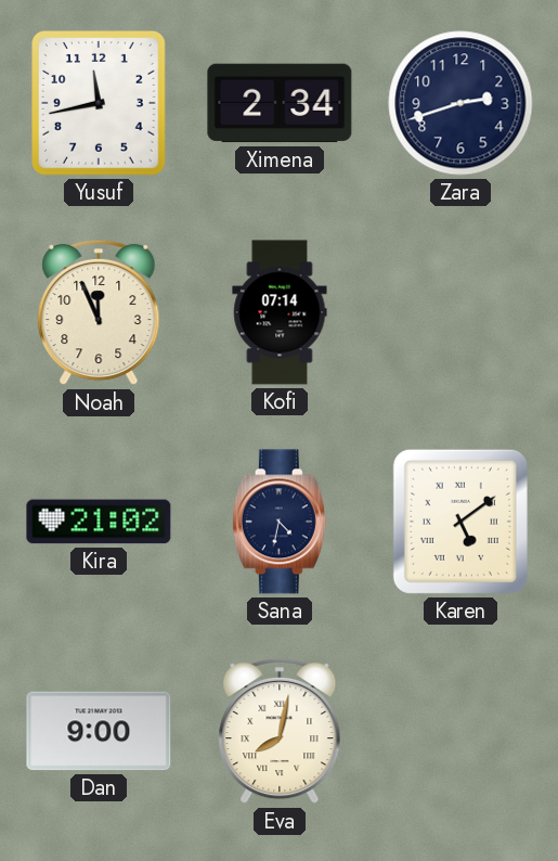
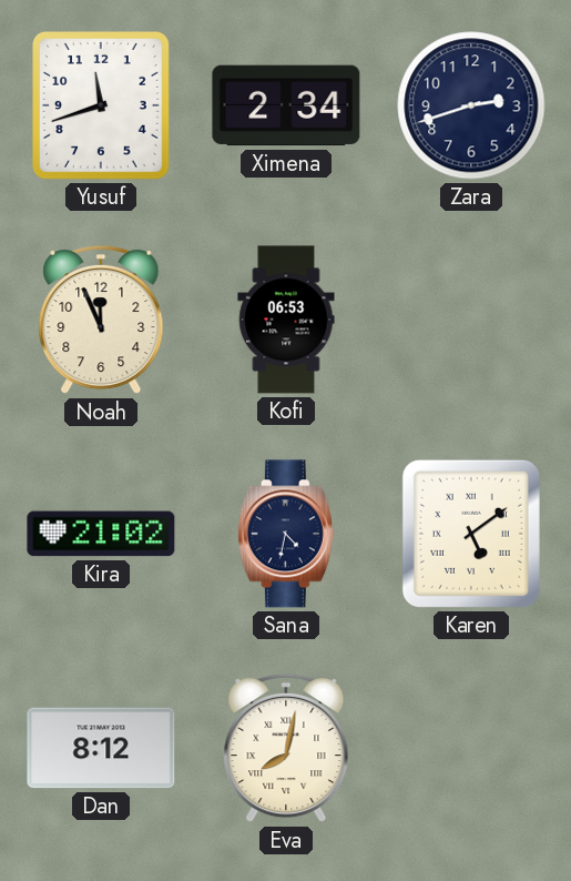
Yusuf: 11:43 -> 11:42 (102, 107)
Kofi: 07:14 -> 06:53 (286, 320)
Dan: 9:00 -> 8:12 (101, 748)
